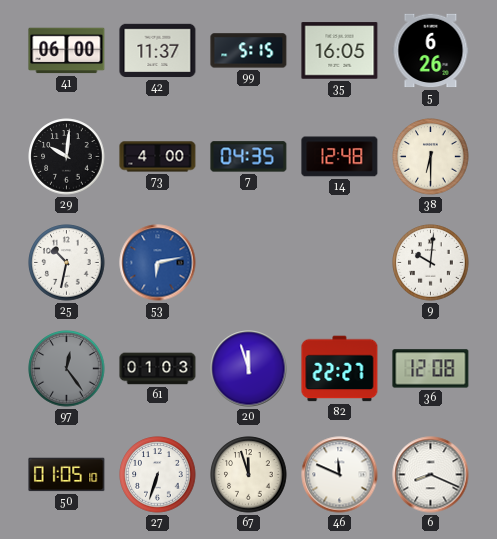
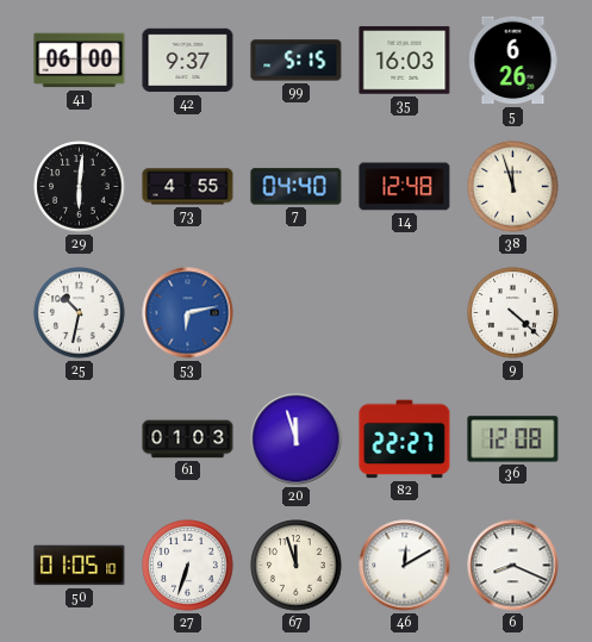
42: 11:37 -> 9:37 (188, 61)
35: 16:05 -> 16:03 (405, 61)
29: 10:01 -> 6:01 (80, 187)
73: 4:00 -> 4:55 (188, 187)
7: 04:35 -> 04:40 (297, 187)
38: 6:30 -> 11:57 (513, 187)
9: 10:01 -> 4:22 (513, 313)
97: 12:24 -> none (67, 369)
46: 11:49 -> 12:10 (405, 566)
